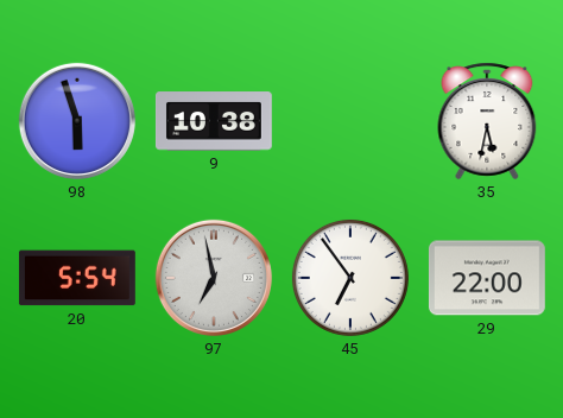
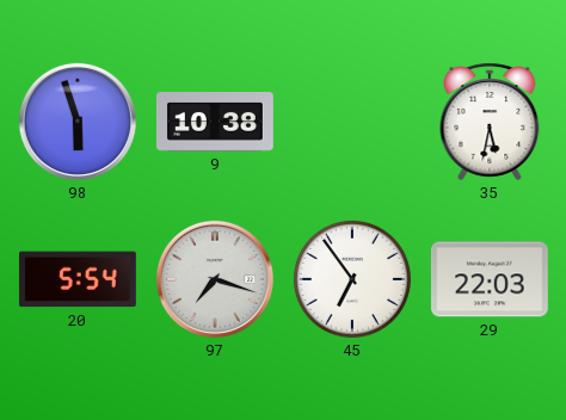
97: 6:58 -> 7:18 (215, 279)
29: 22:00 -> 22:03 (490, 279)
